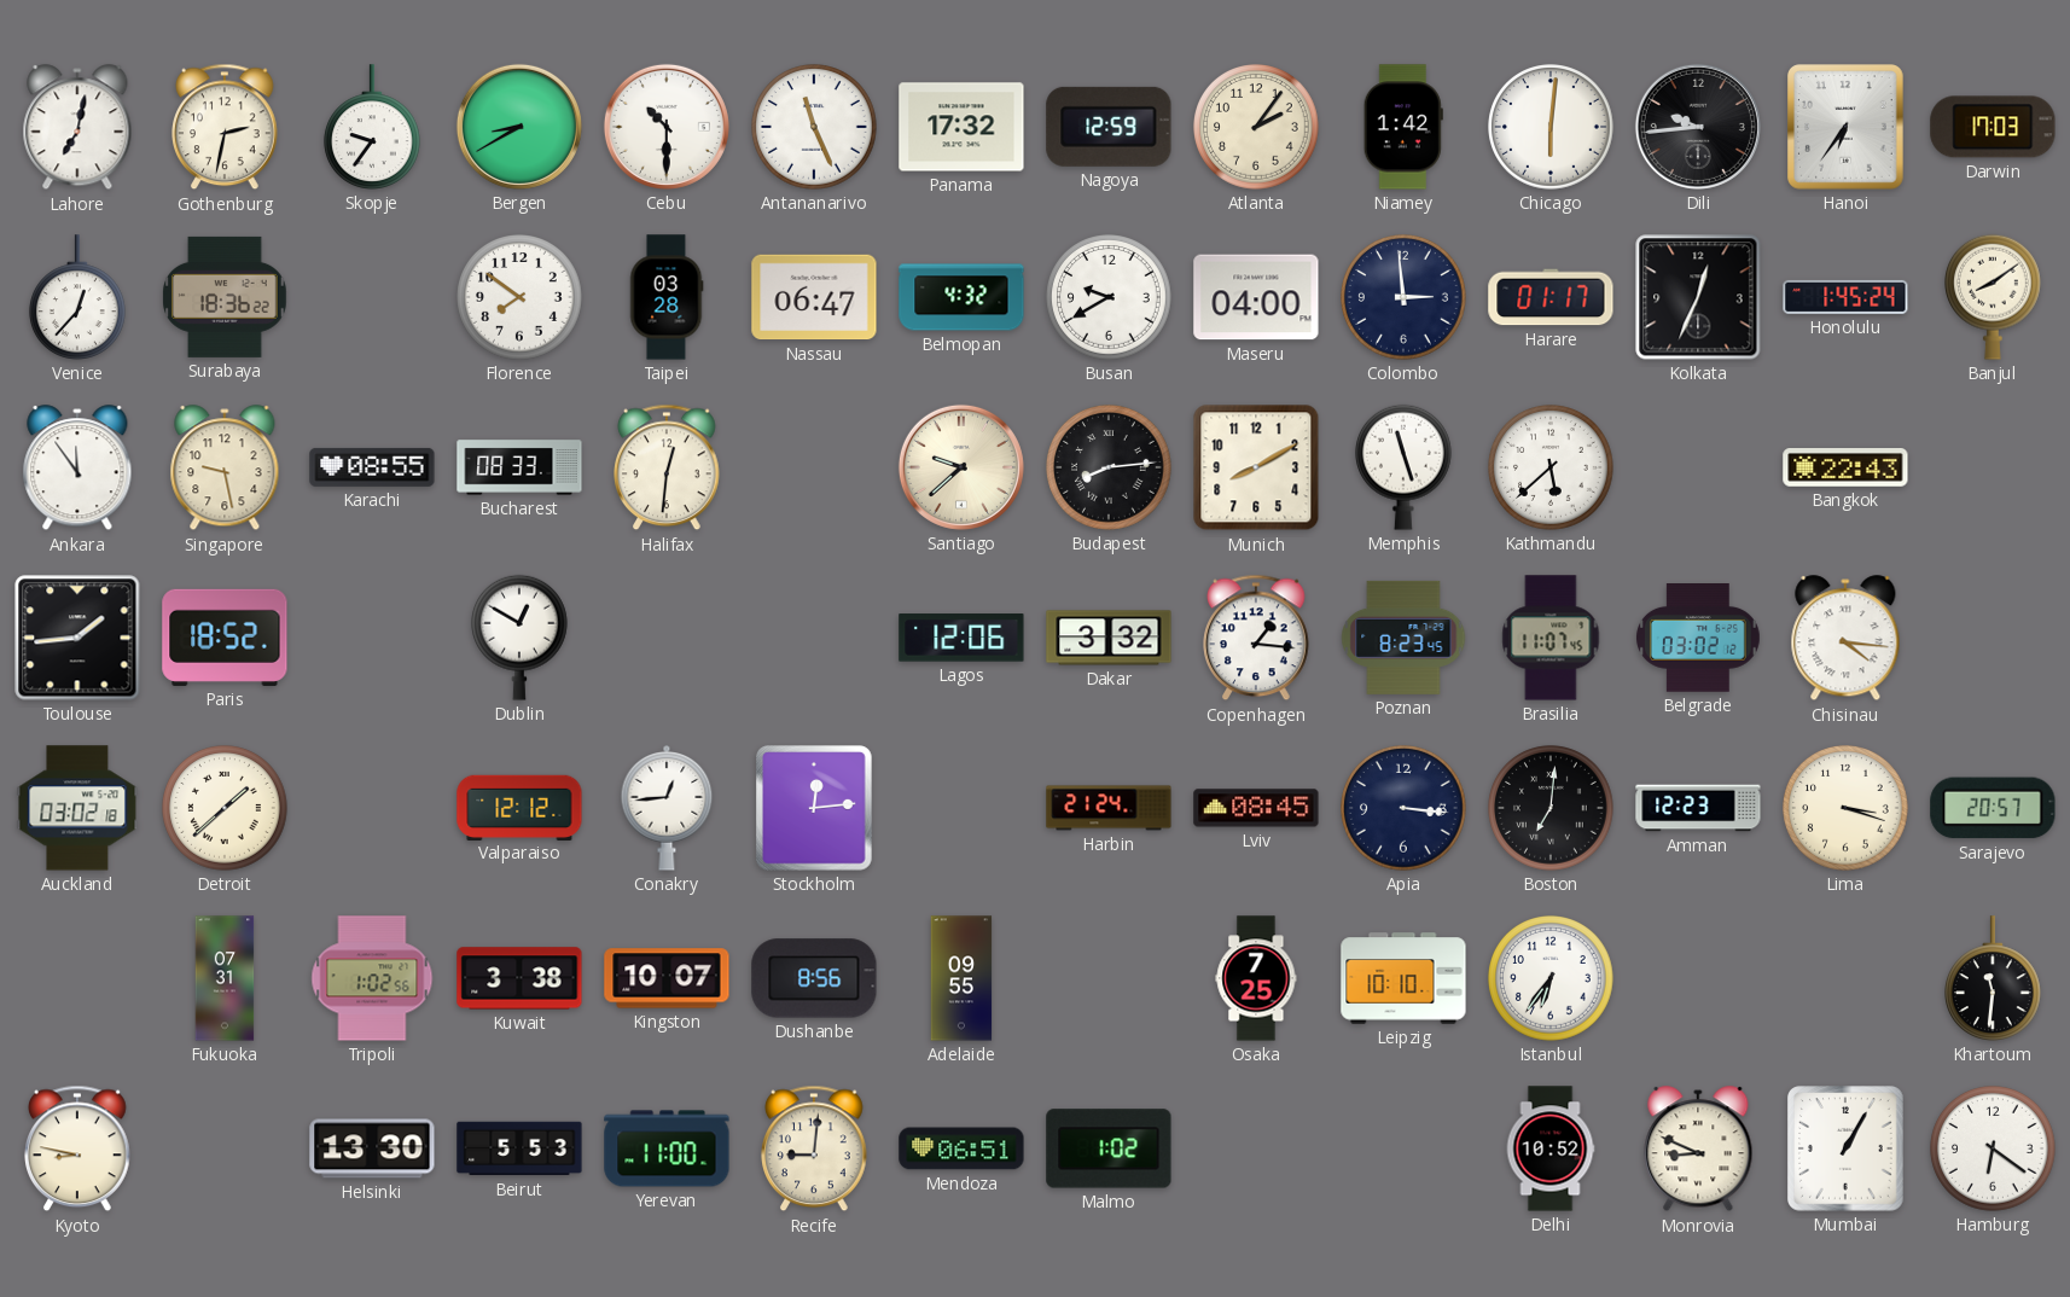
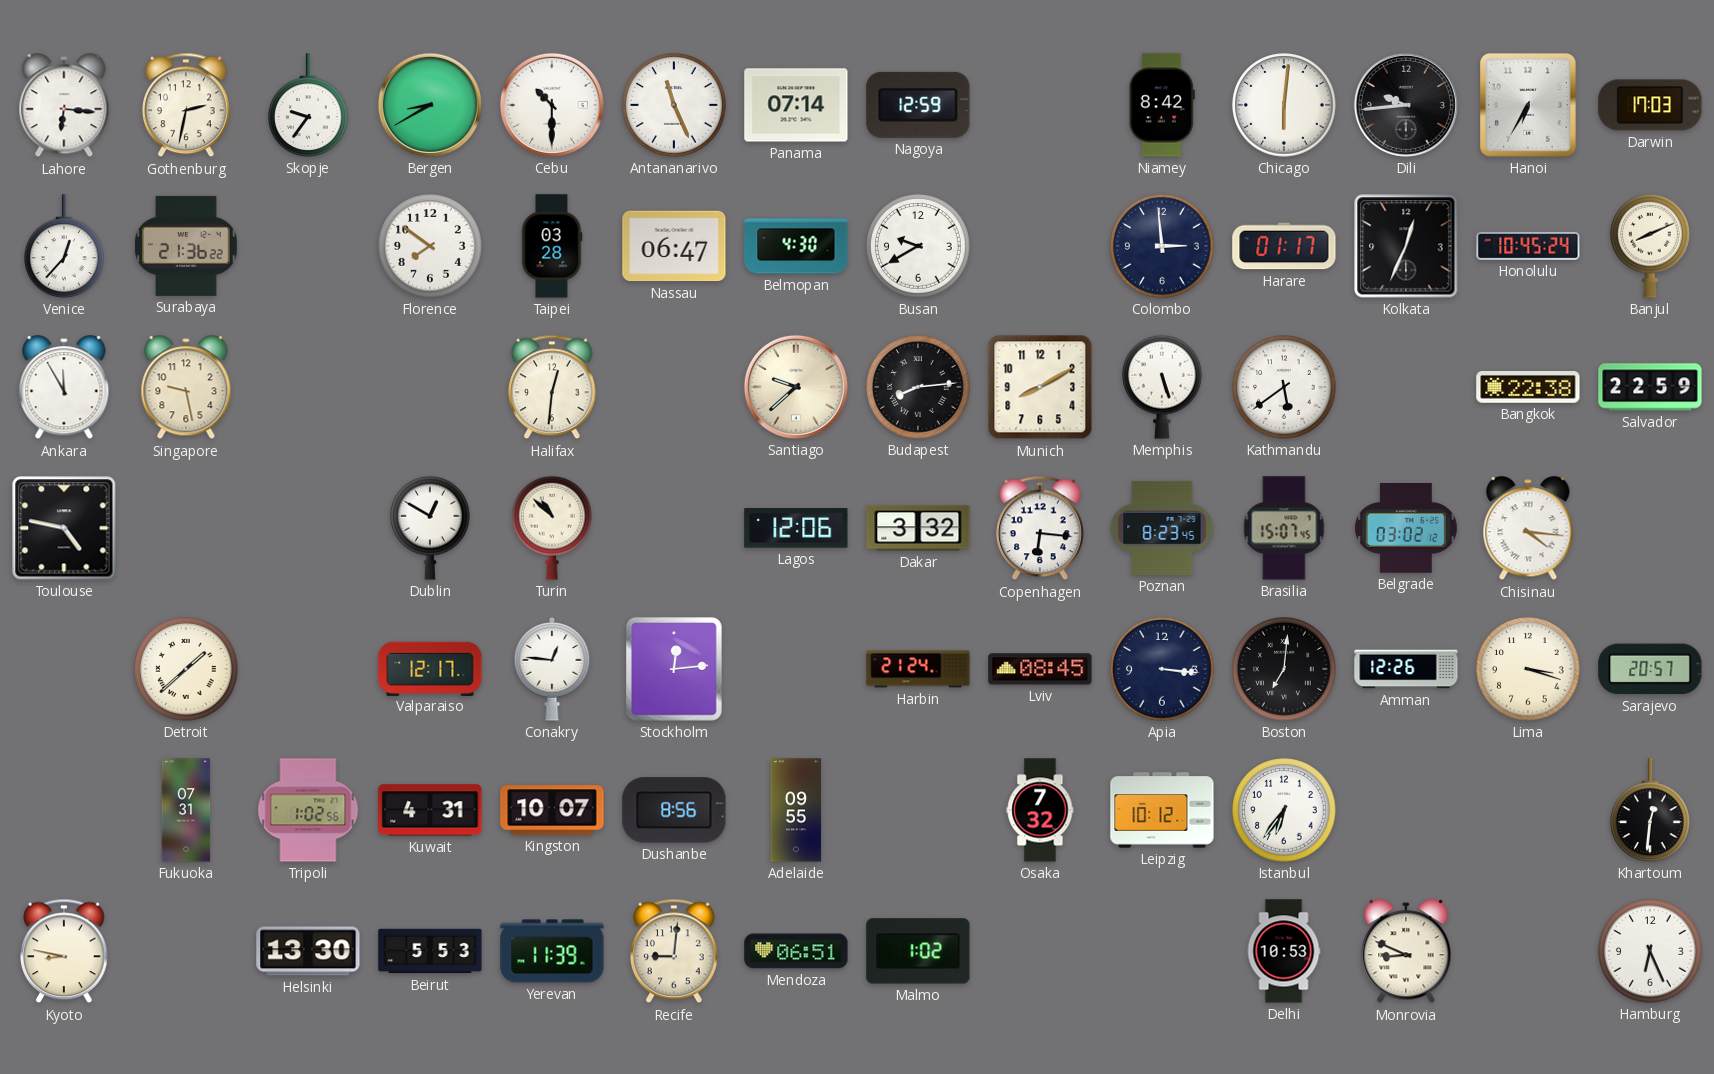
Lahore: 7:02 -> 6:16 (64, 106)
Panama: 17:32 -> 07:14 (796, 105)
Atlanta: 2:06 -> none (1256, 127)
Niamey: 1:42 -> 8:42 (1162, 105)
Hanoi: 6:36 -> 6:35 (1529, 105)
Surabaya: 18:36 -> 21:36 (186, 246)
Belmopan: 4:32 -> 4:30 (796, 246)
Maseru: 04:00 -> none (1256, 297)
Honolulu: 1:45 -> 10:45 (1528, 246)
Banjul: 8:09 -> 8:11 (1651, 246)
Ankara: 11:54 -> 11:55 (64, 388)
Karachi: 08:55 -> none (372, 467)
Bucharest: 08:33 -> none (519, 467)
Memphis: 11:27 -> 5:27 (1163, 387)
Kathmandu: 5:38 -> 5:39 (1284, 387)
Bangkok: 22:43 -> 22:38 (1528, 387)
Salvador: none -> 22:59 (1650, 387)
Toulouse: 1:44 -> 4:47 (64, 528)
Paris: 18:52 -> none (225, 638)
Turin: none -> 10:52 (553, 528)
Copenhagen: 1:16 -> 6:16 (1040, 528)
Brasilia: 11:07 -> 15:07 (1284, 528)
Auckland: 03:02 -> none (77, 808)
Valparaiso: 12:12 -> 12:17 (430, 668)
Conakry: 12:44 -> 12:46 (552, 669)
Amman: 12:23 -> 12:26 (1406, 669)
Kuwait: 3:38 -> 4:31 (430, 810)
Osaka: 7:25 -> 7:32 (1040, 810)
Leipzig: 10:10 -> 10:12 (1162, 810)
Khartoum: 11:31 -> 12:31 (1651, 810)
Yerevan: 11:00 -> 11:39 (552, 951)
Delhi: 10:52 -> 10:53 (1284, 951)
Mumbai: 1:05 -> none (1847, 1148)
Hamburg: 6:21 -> 6:26 (1650, 951)
